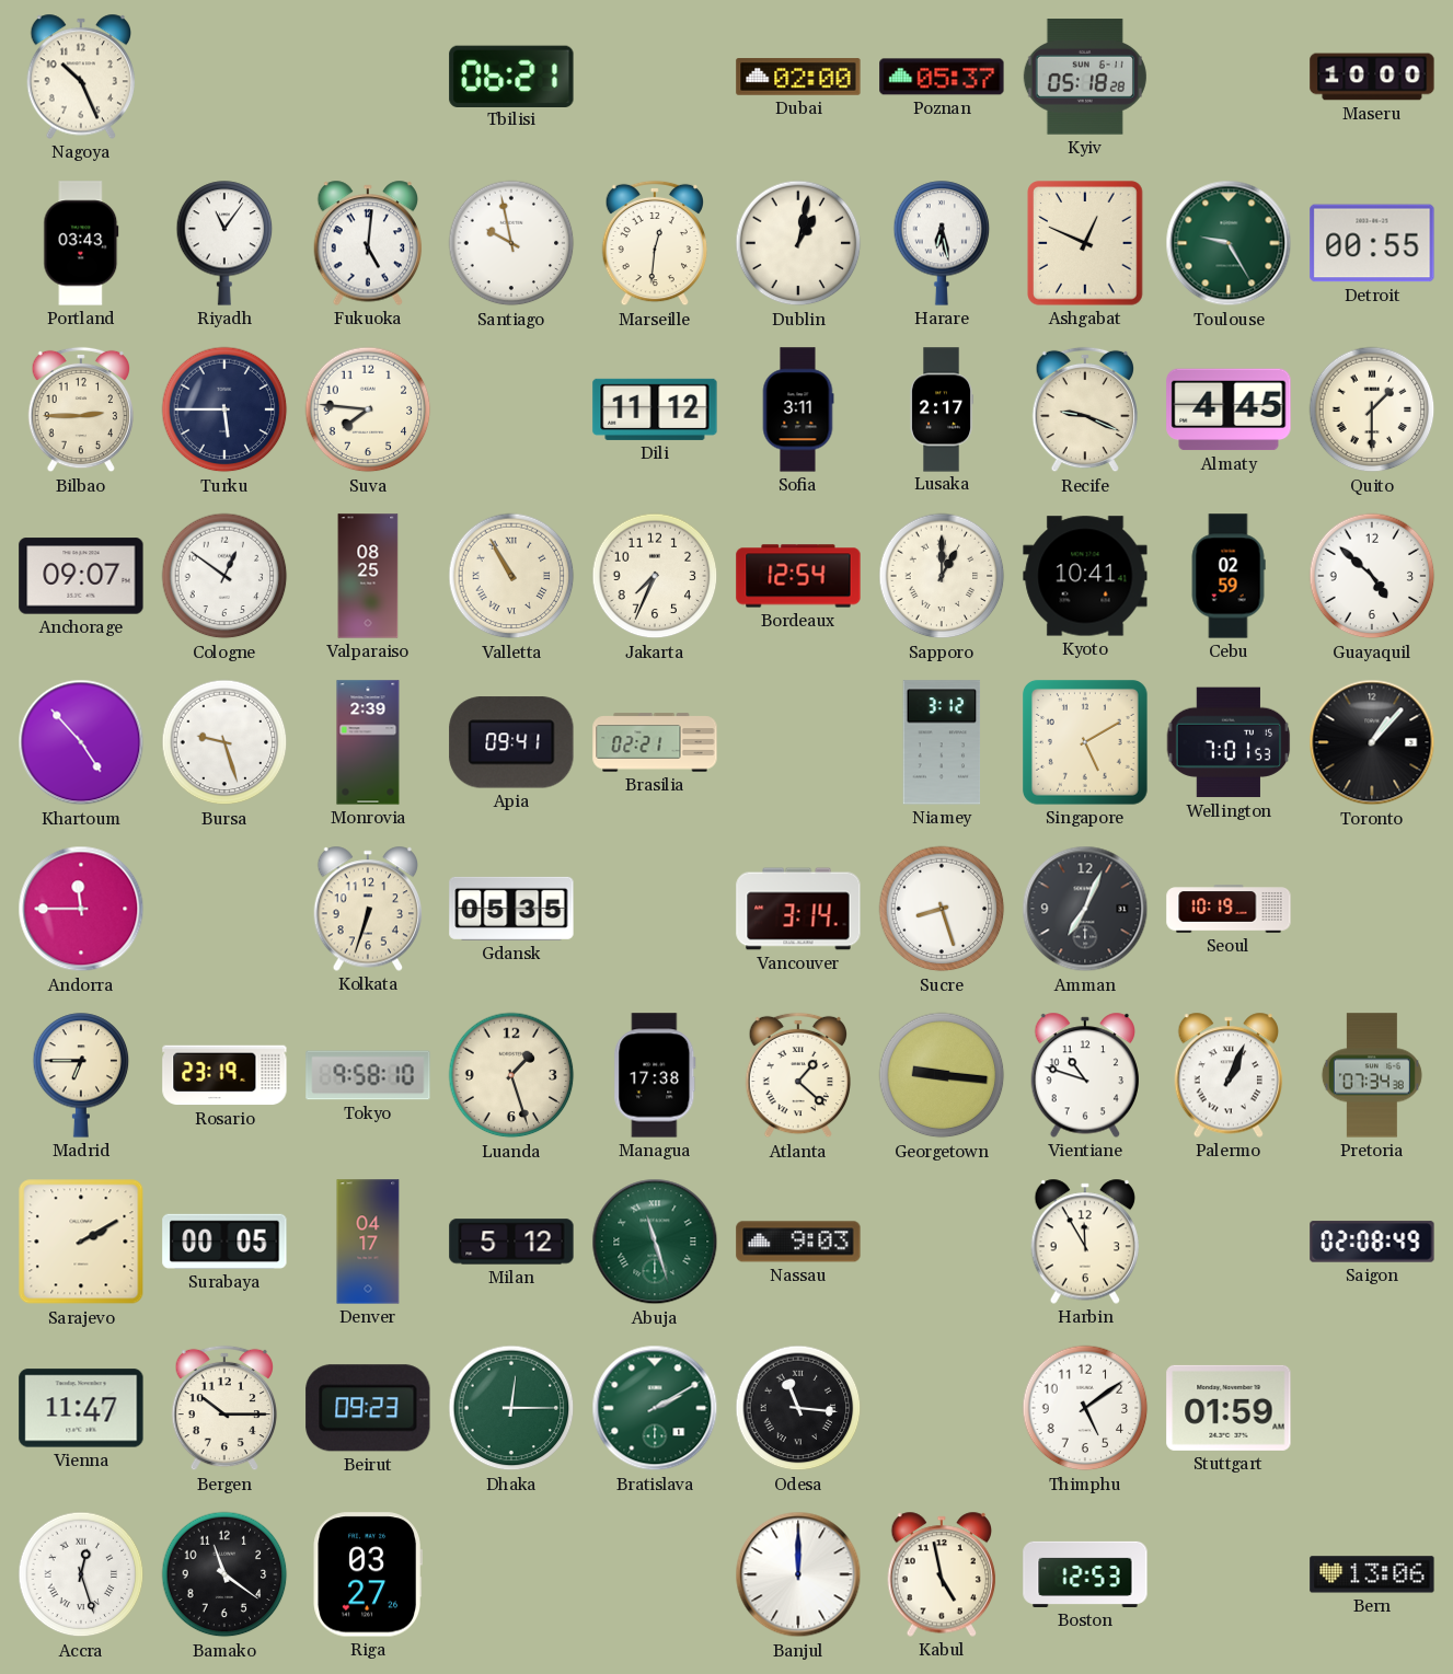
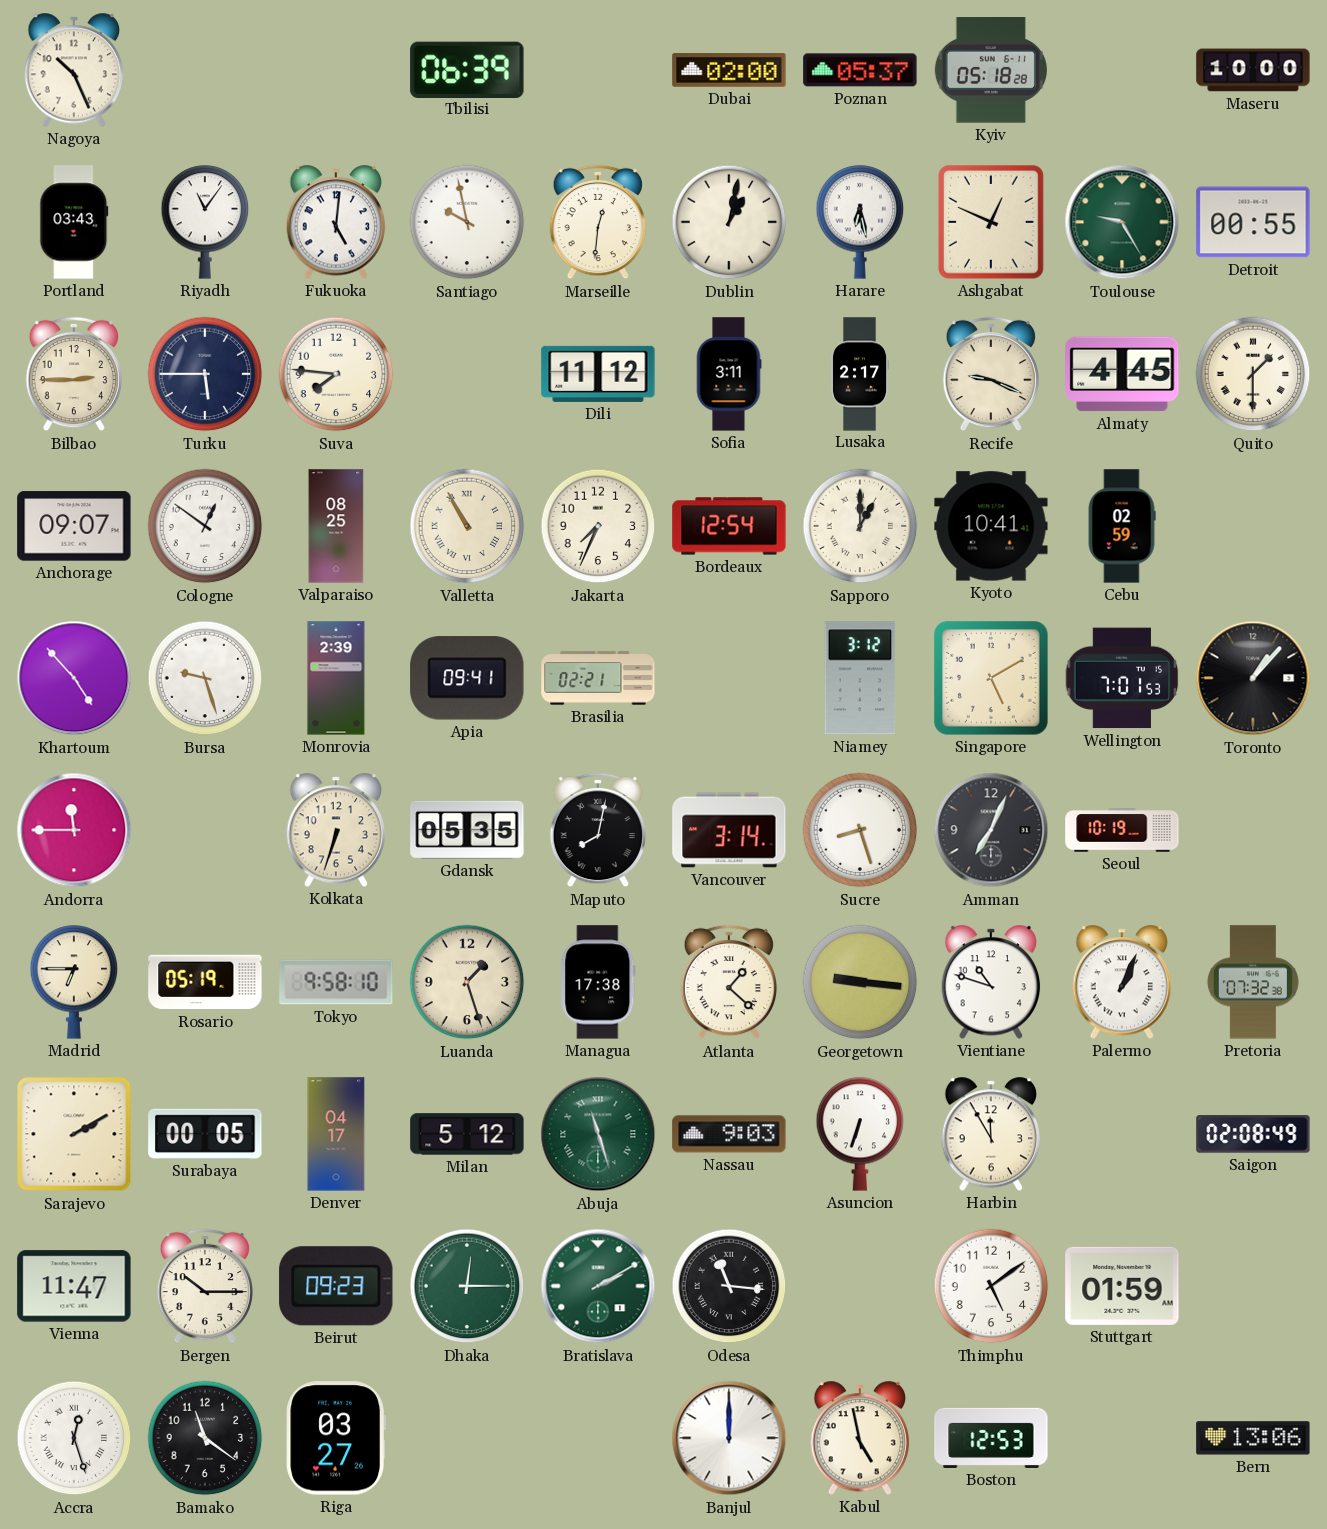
Tbilisi: 06:21 -> 06:39 (467, 69)
Guayaquil: 4:52 -> none (1372, 576)
Maputo: none -> 8:02 (597, 830)
Rosario: 23:19 -> 05:19 (205, 982)
Pretoria: 07:34 -> 07:32 (1253, 982)
Asuncion: none -> 6:33 (860, 1134)
